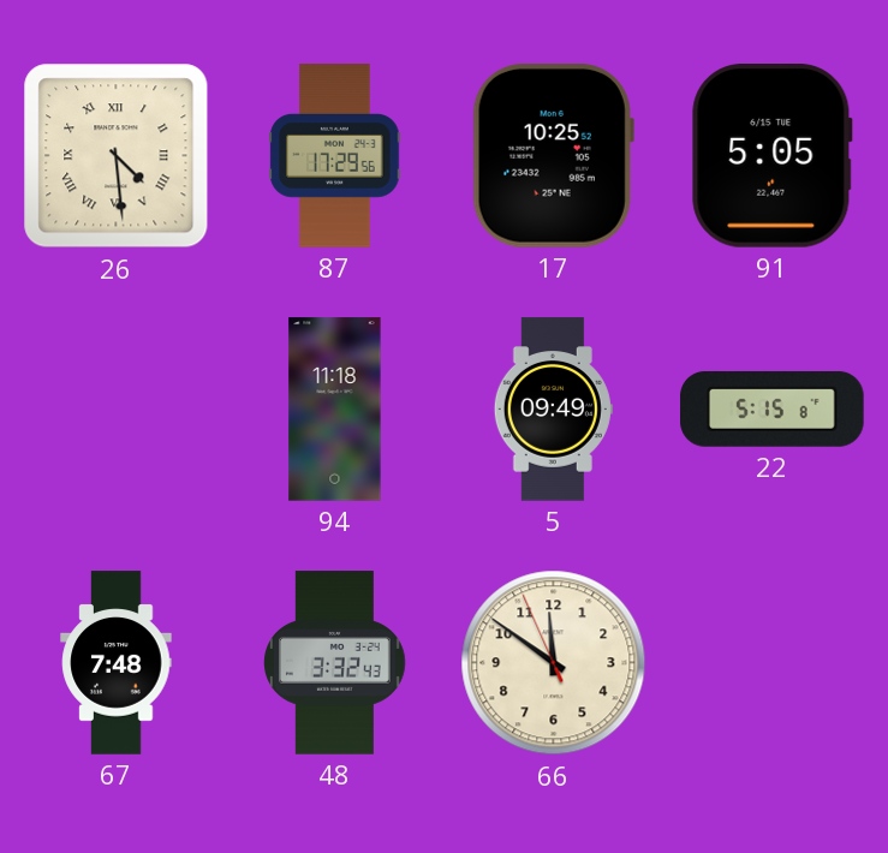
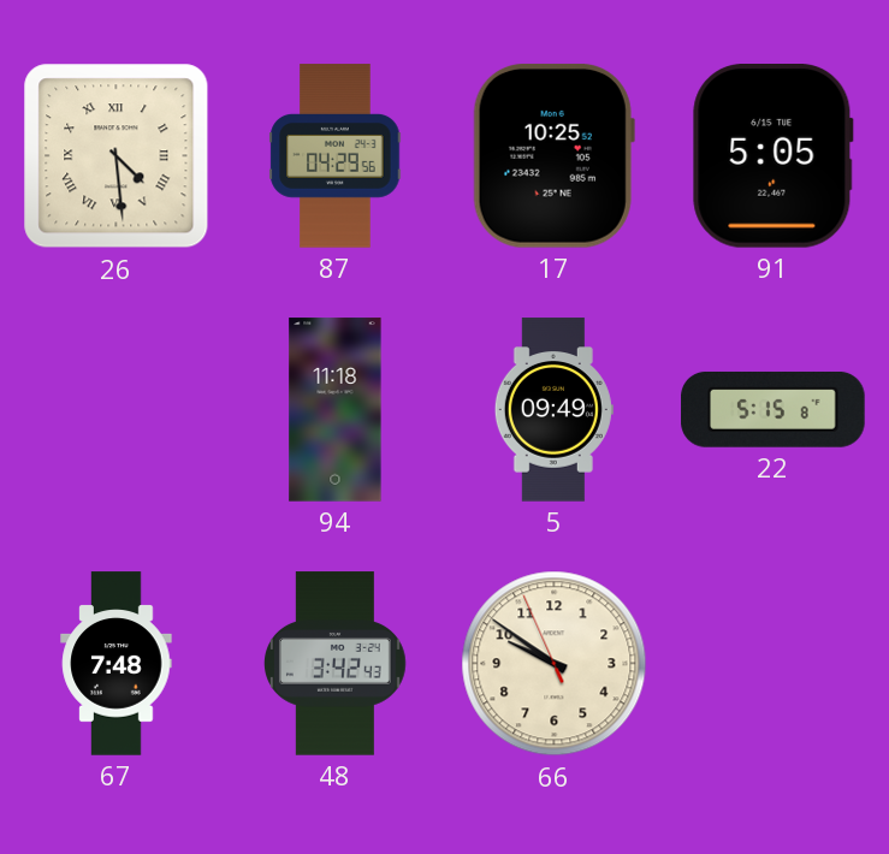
87: 17:29 -> 04:29 (336, 156)
48: 3:32 -> 3:42 (336, 664)
66: 11:50 -> 9:50 (555, 664)
